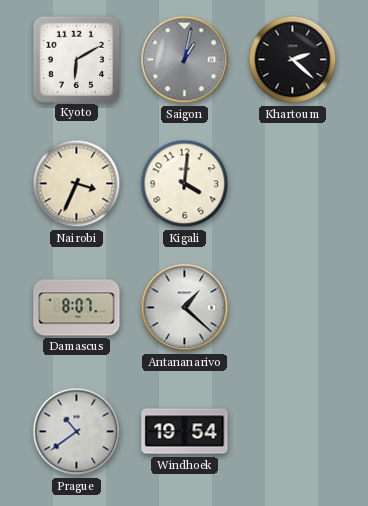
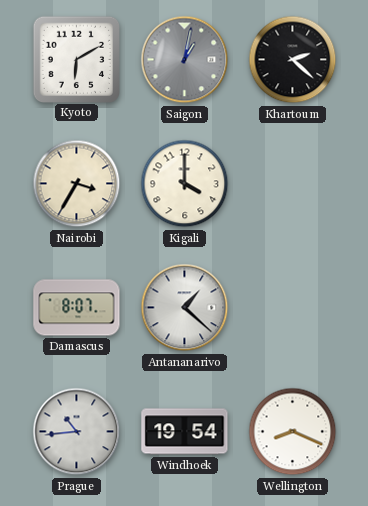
Nairobi: 3:34 -> 3:35 (77, 184)
Kigali: 4:01 -> 4:00 (185, 184)
Prague: 10:39 -> 10:44 (77, 432)
Wellington: none -> 8:19 (293, 432)
